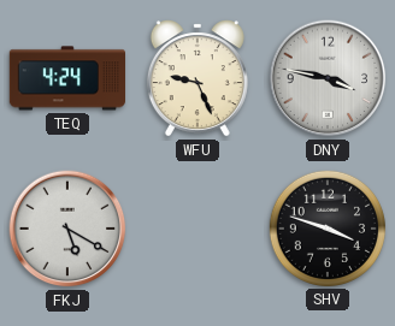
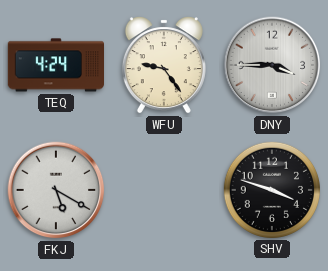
WFU: 9:26 -> 9:24 (164, 65)
DNY: 3:47 -> 3:45 (272, 65)
